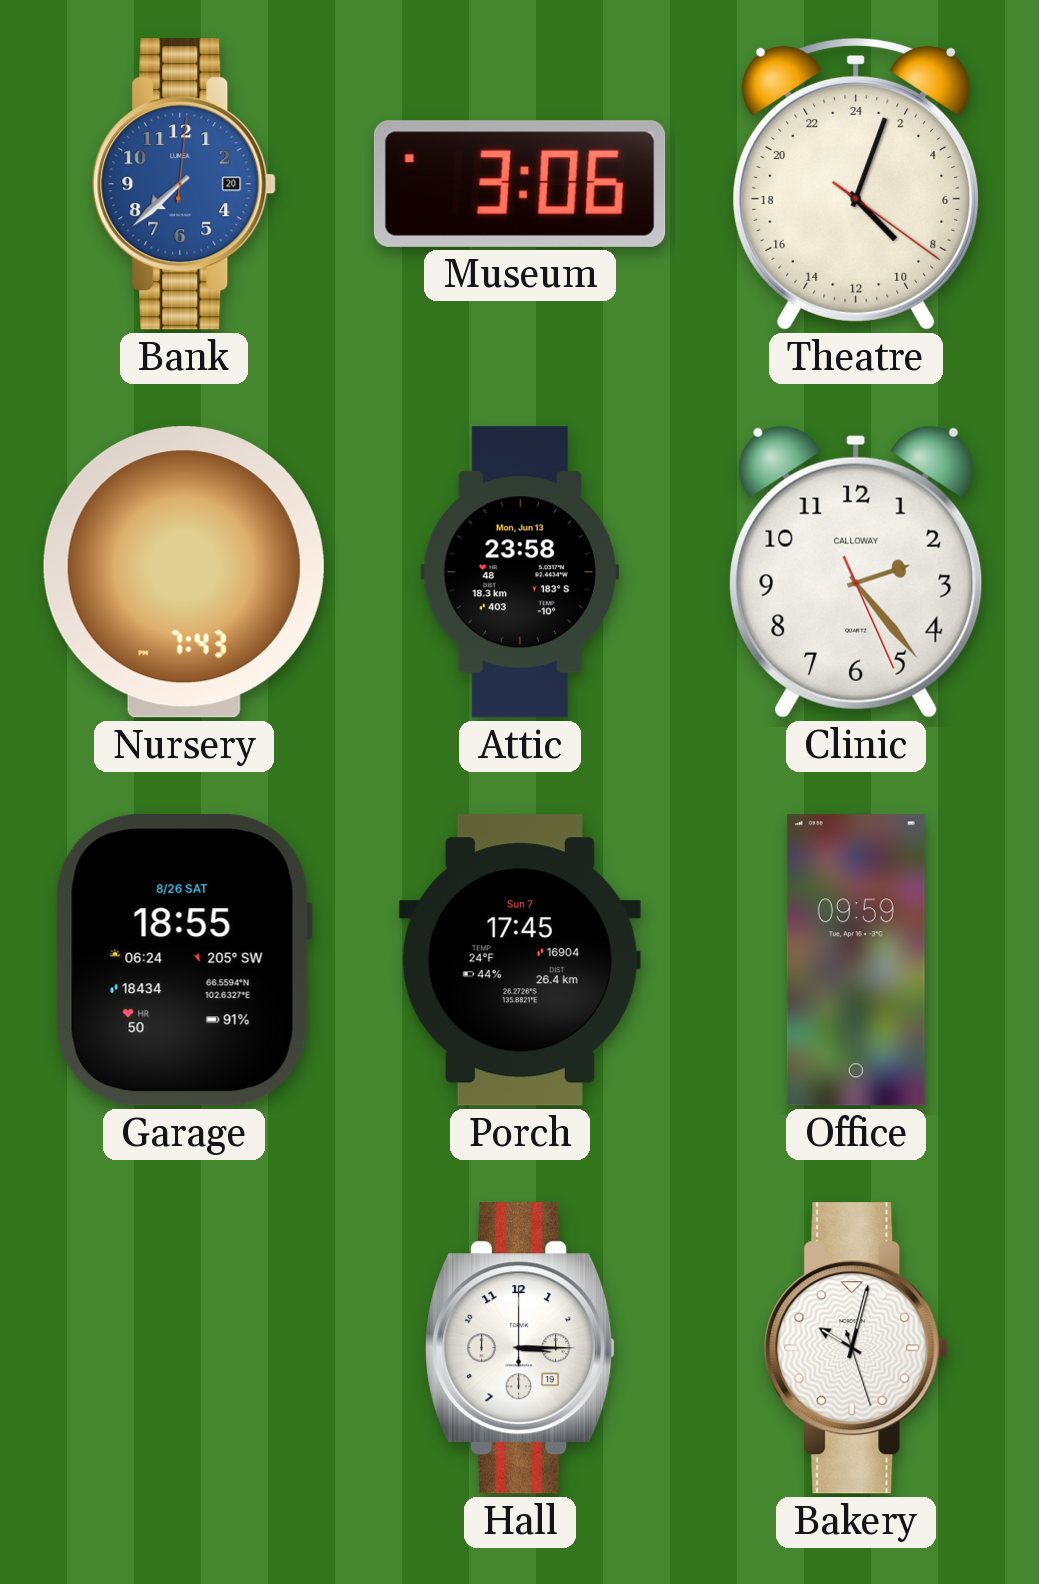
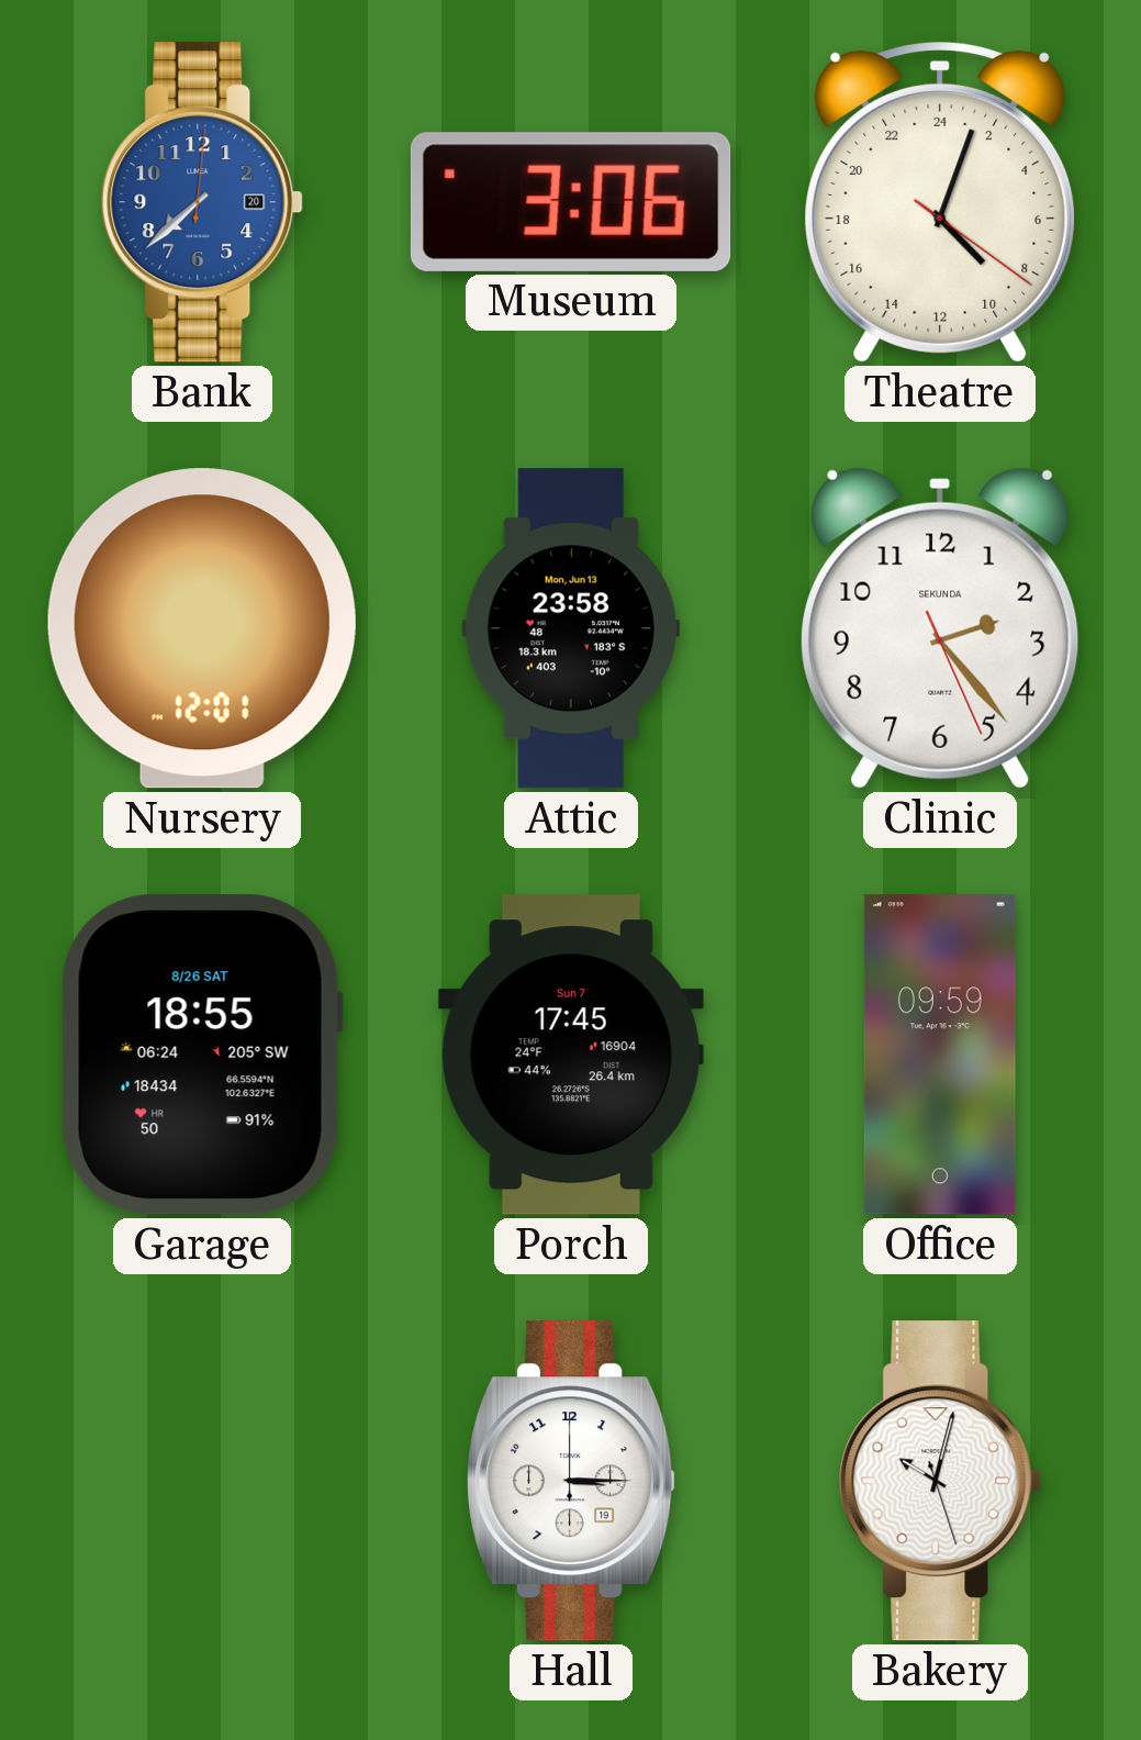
Nursery: 7:43 -> 12:01 (202, 628)
Clinic brand: CALLOWAY -> SEKUNDA (940, 628)
